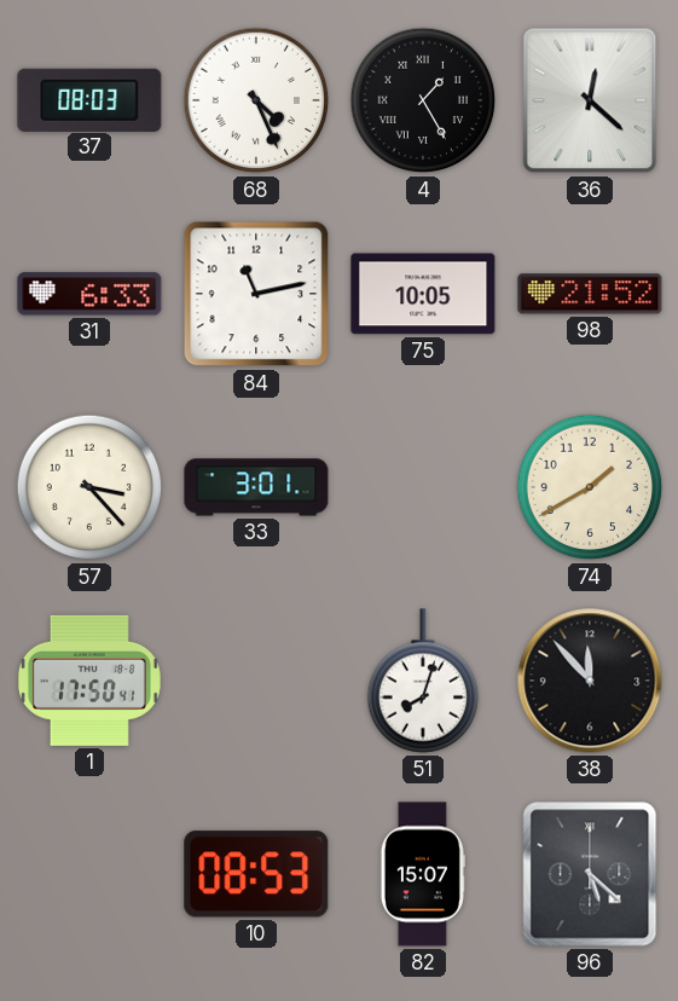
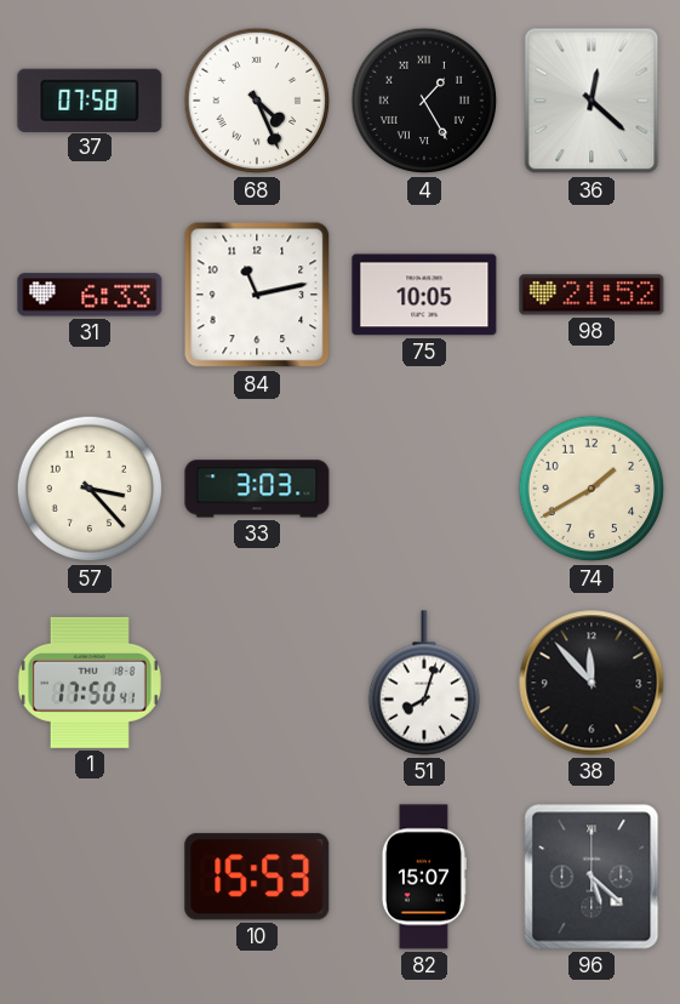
37: 08:03 -> 07:58 (90, 99)
33: 3:01 -> 3:03 (257, 489)
10: 08:53 -> 15:53 (257, 877)
